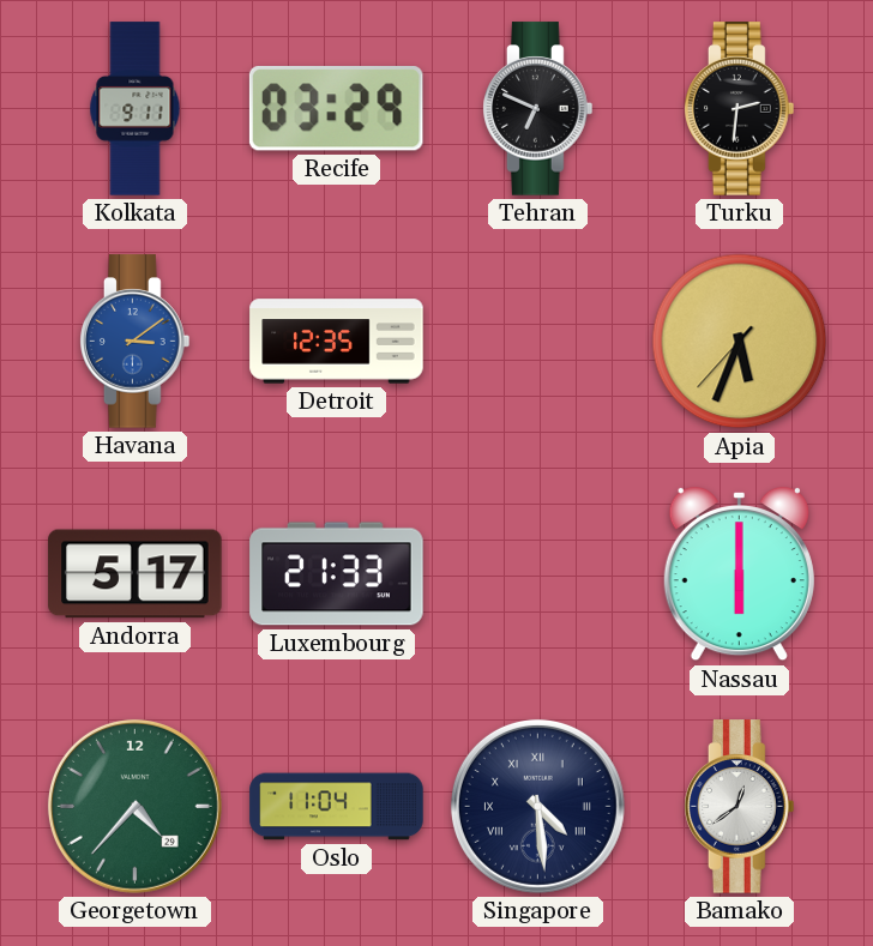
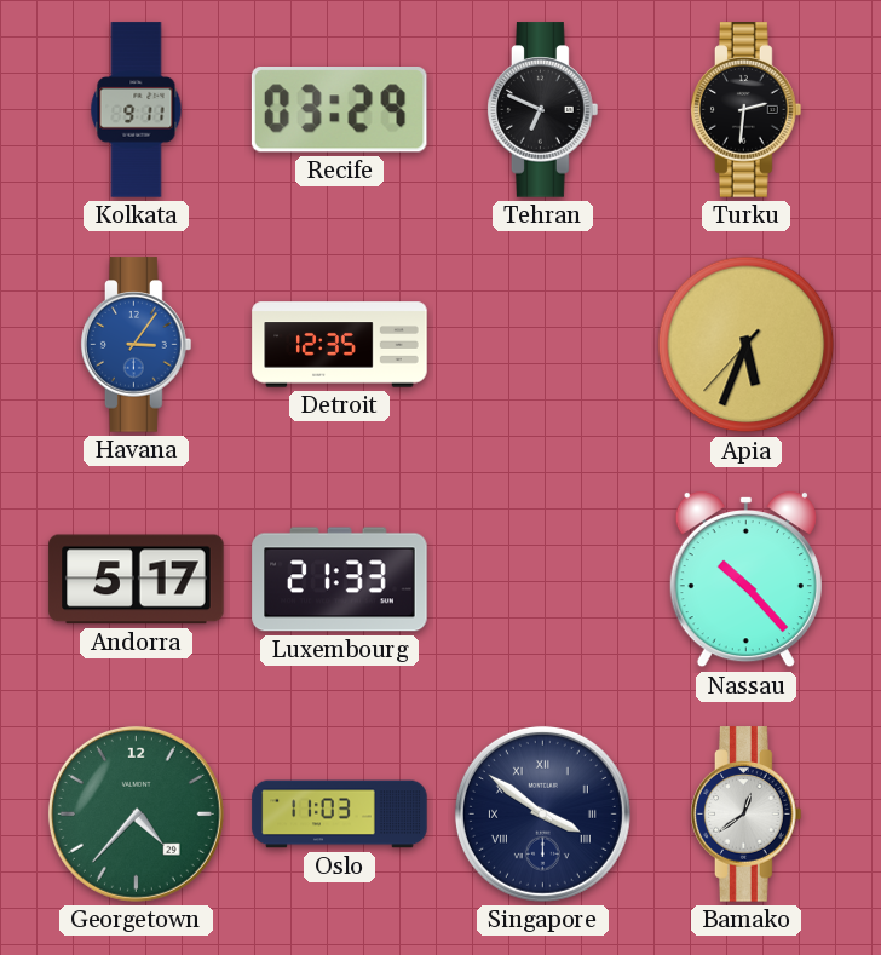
Havana: 3:09 -> 3:06 (137, 345)
Nassau: 6:00 -> 10:23 (745, 580)
Oslo: 11:04 -> 11:03 (340, 815)
Singapore: 4:29 -> 3:51 (542, 813)
